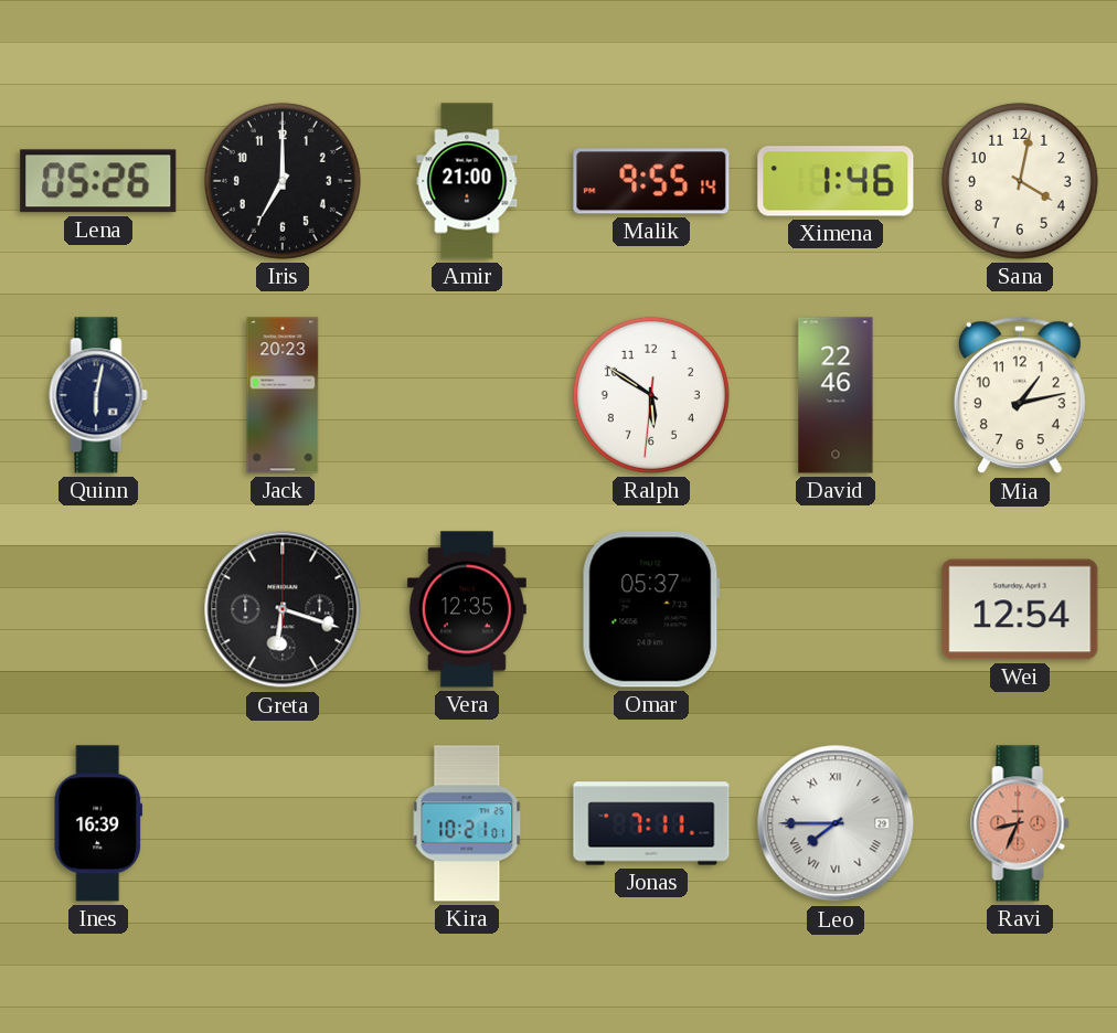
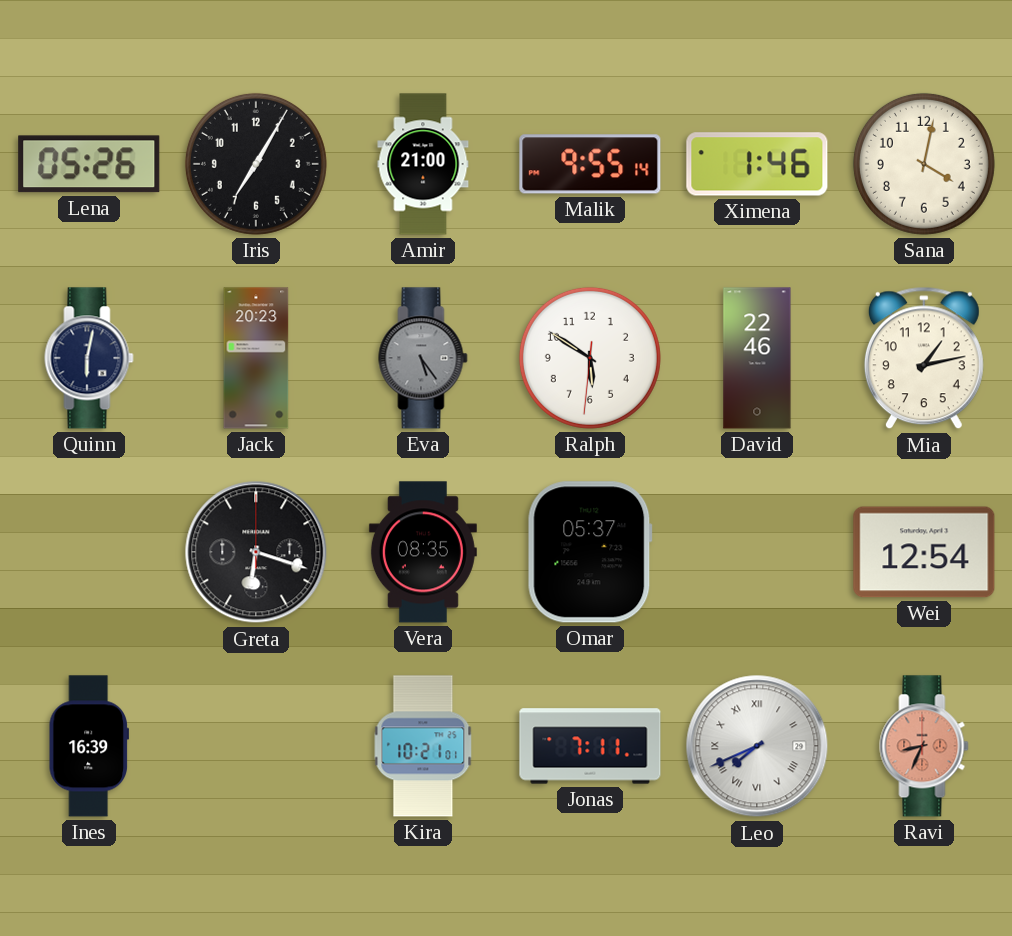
Iris: 7:00 -> 7:05 (256, 164)
Eva: none -> 5:24 (423, 358)
Vera: 12:35 -> 08:35 (423, 552)
Leo: 7:45 -> 7:41 (757, 746)
